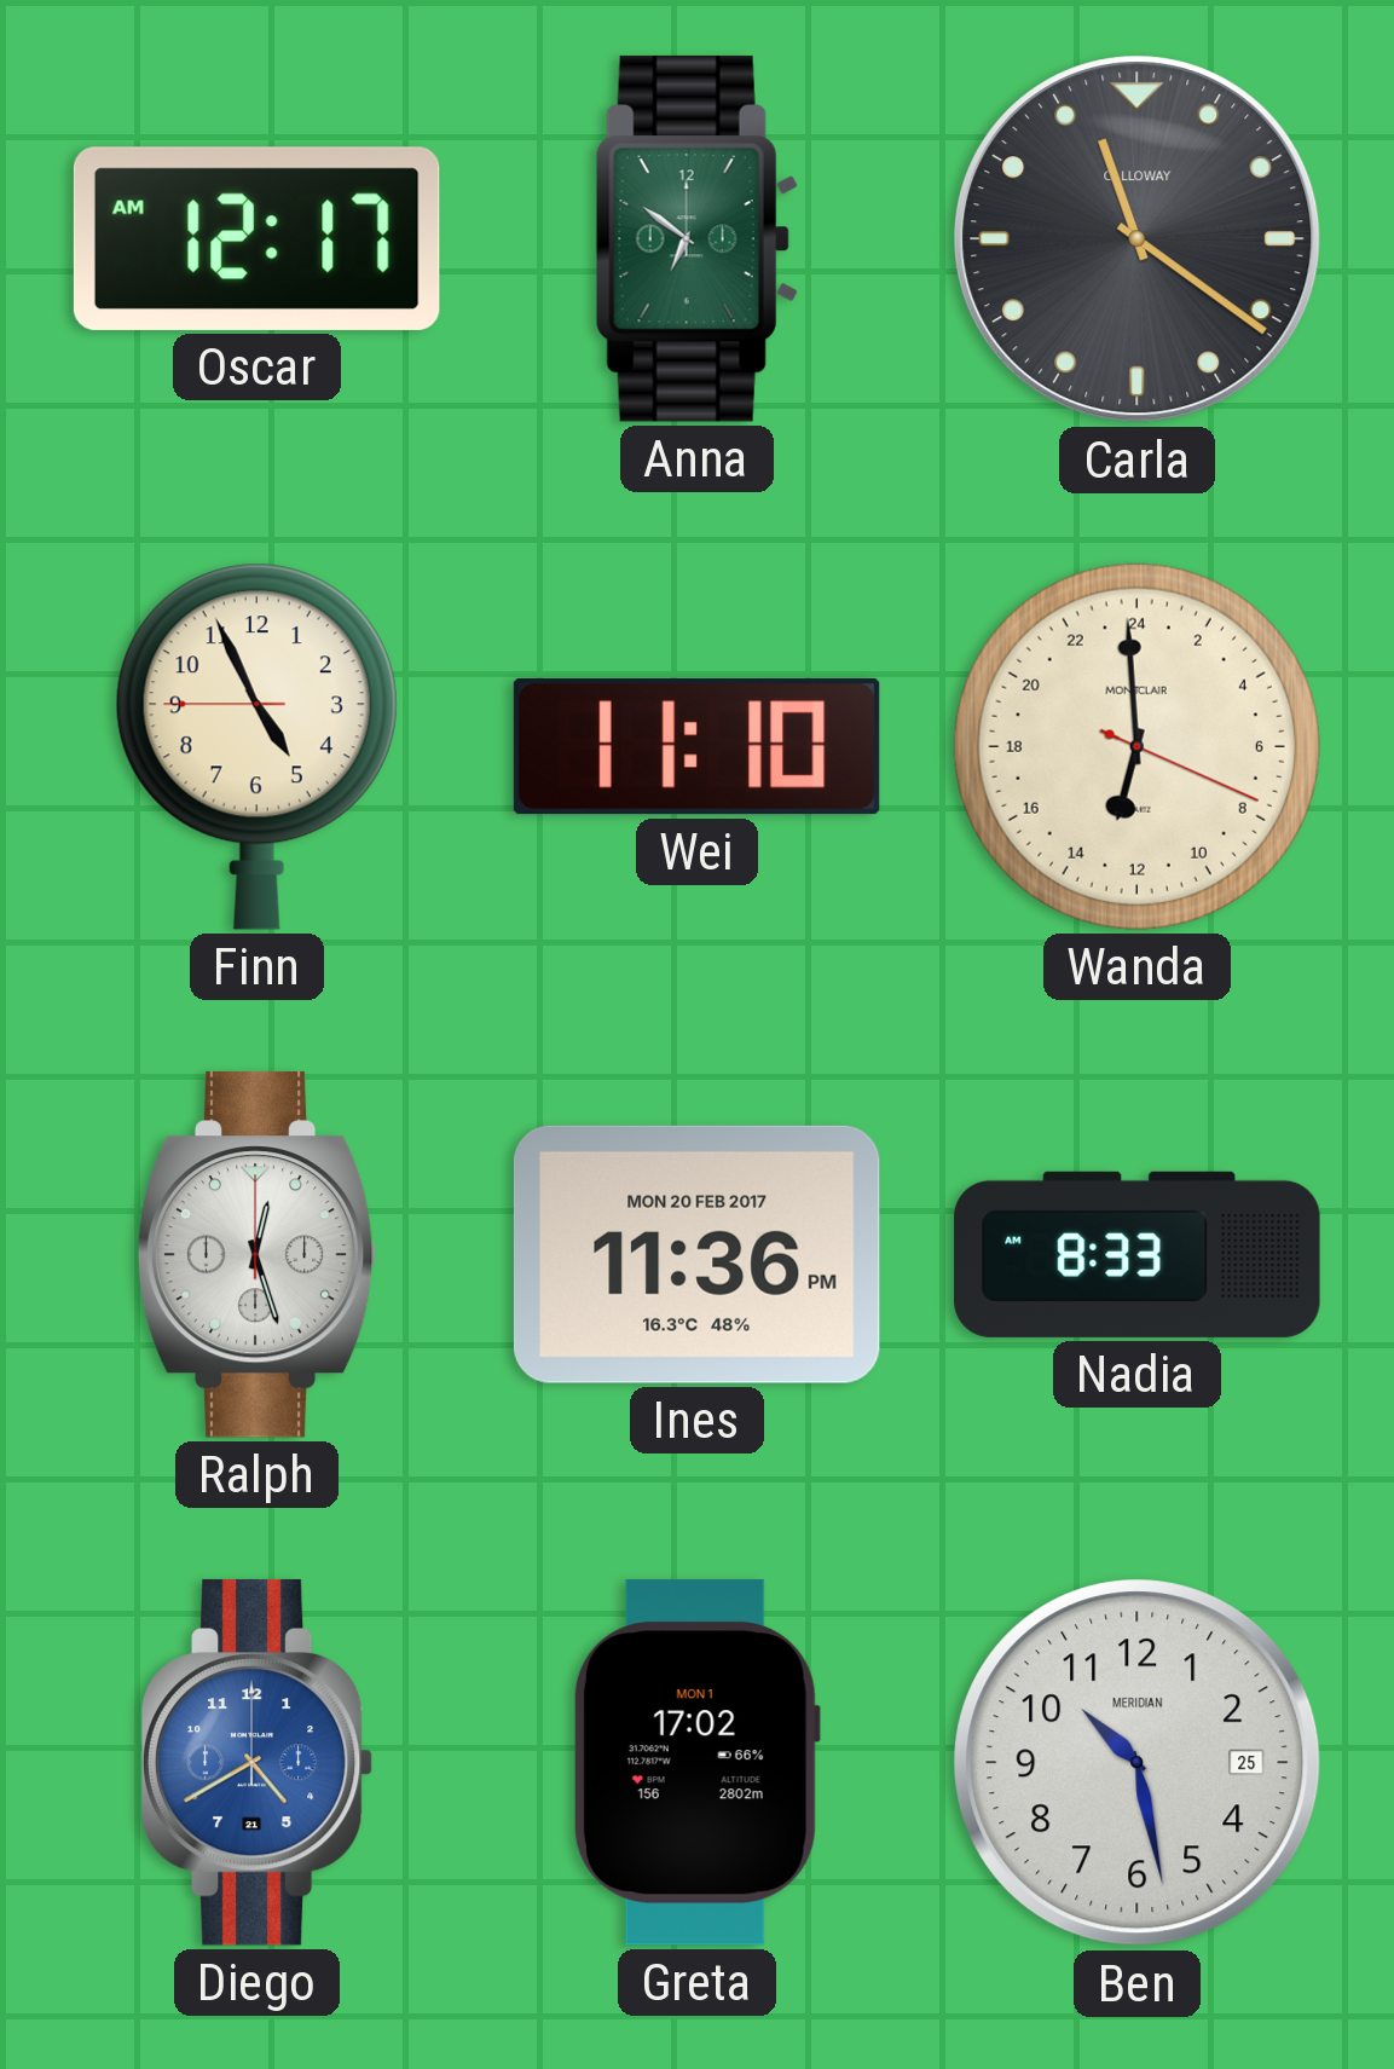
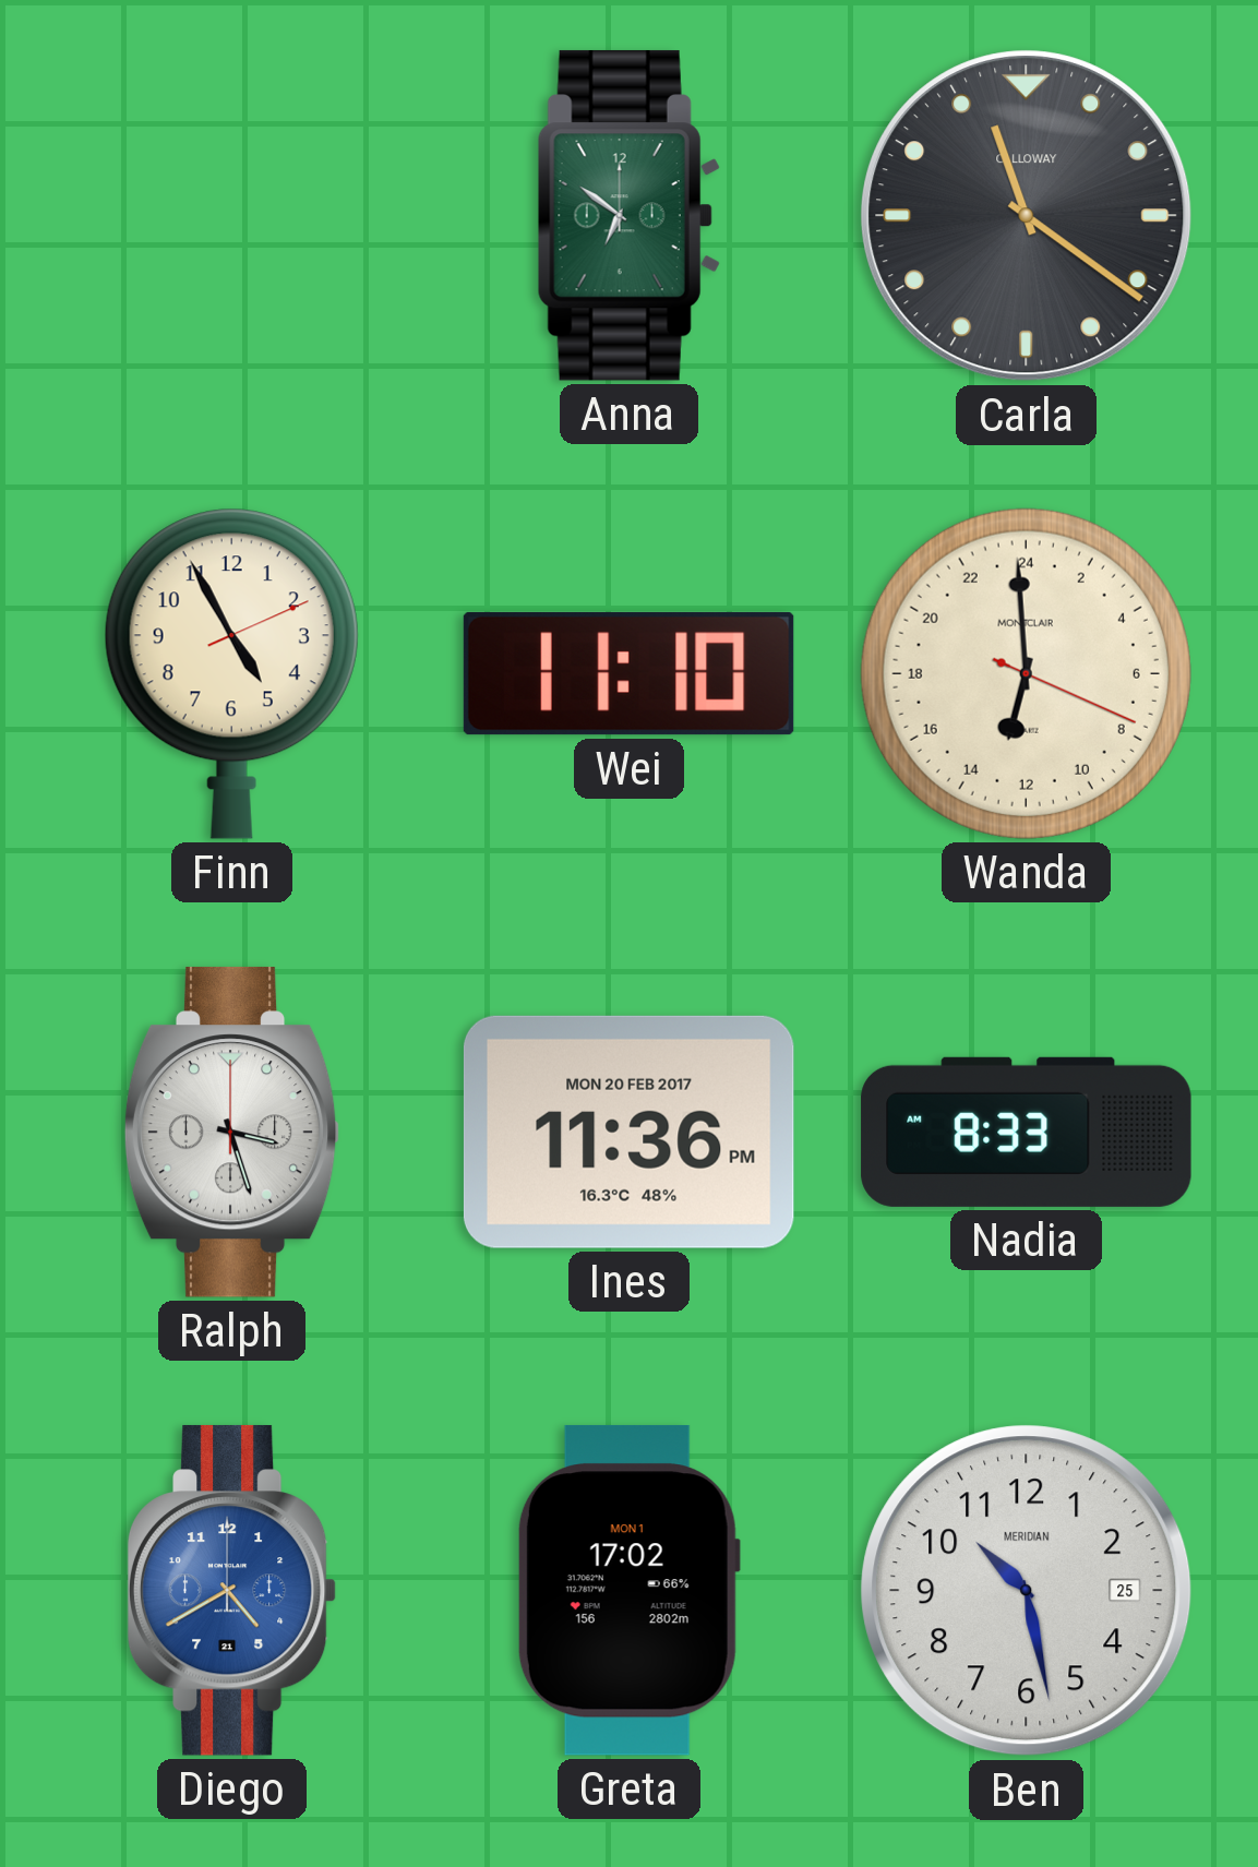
Oscar: 12:17 -> none (256, 238)
Finn: 4:55:45 -> 4:55:11 (231, 673)
Ralph: 12:27 -> 3:27 (232, 1132)
